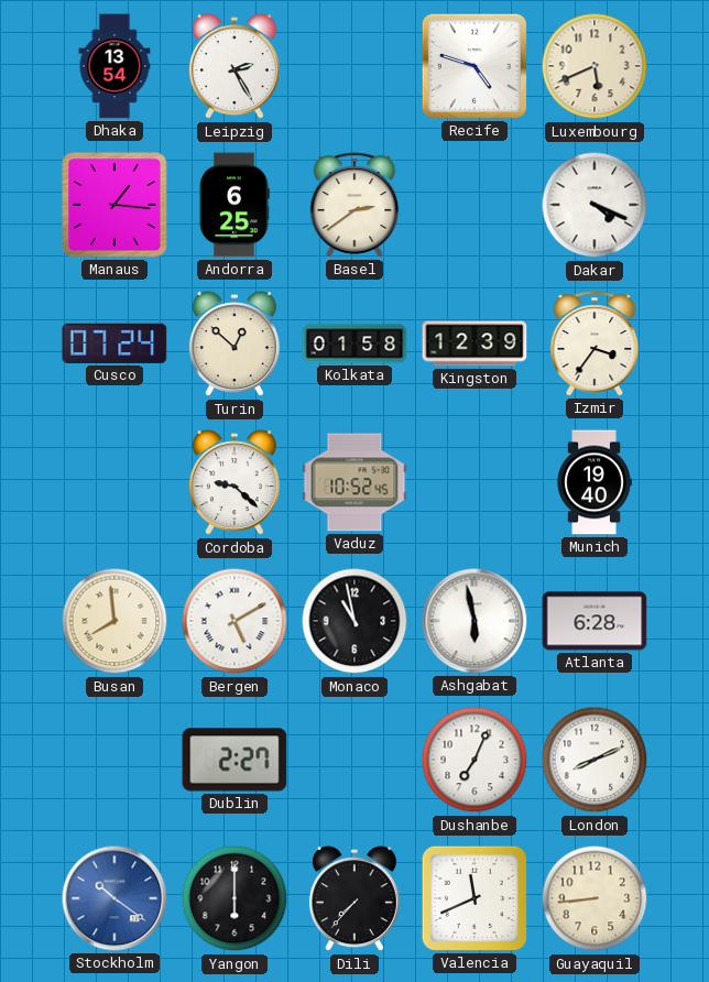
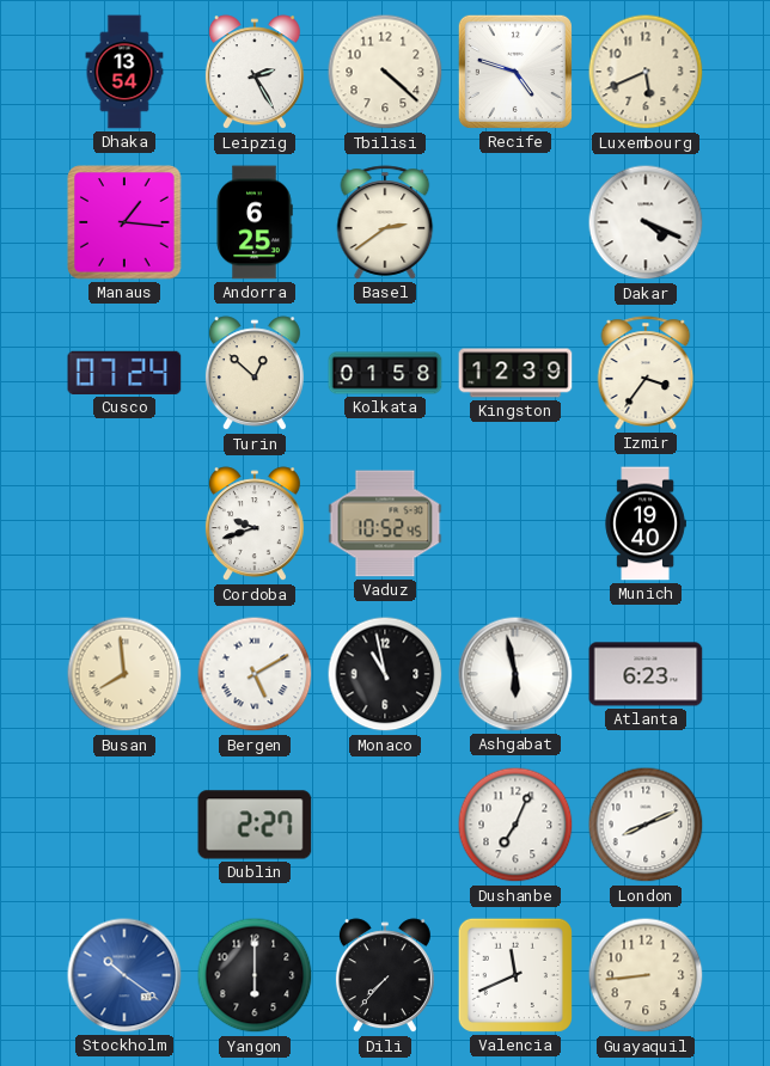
Tbilisi: none -> 4:22 (385, 72)
Cordoba: 9:22 -> 9:42 (255, 525)
Atlanta: 6:28 -> 6:23 (646, 674)
